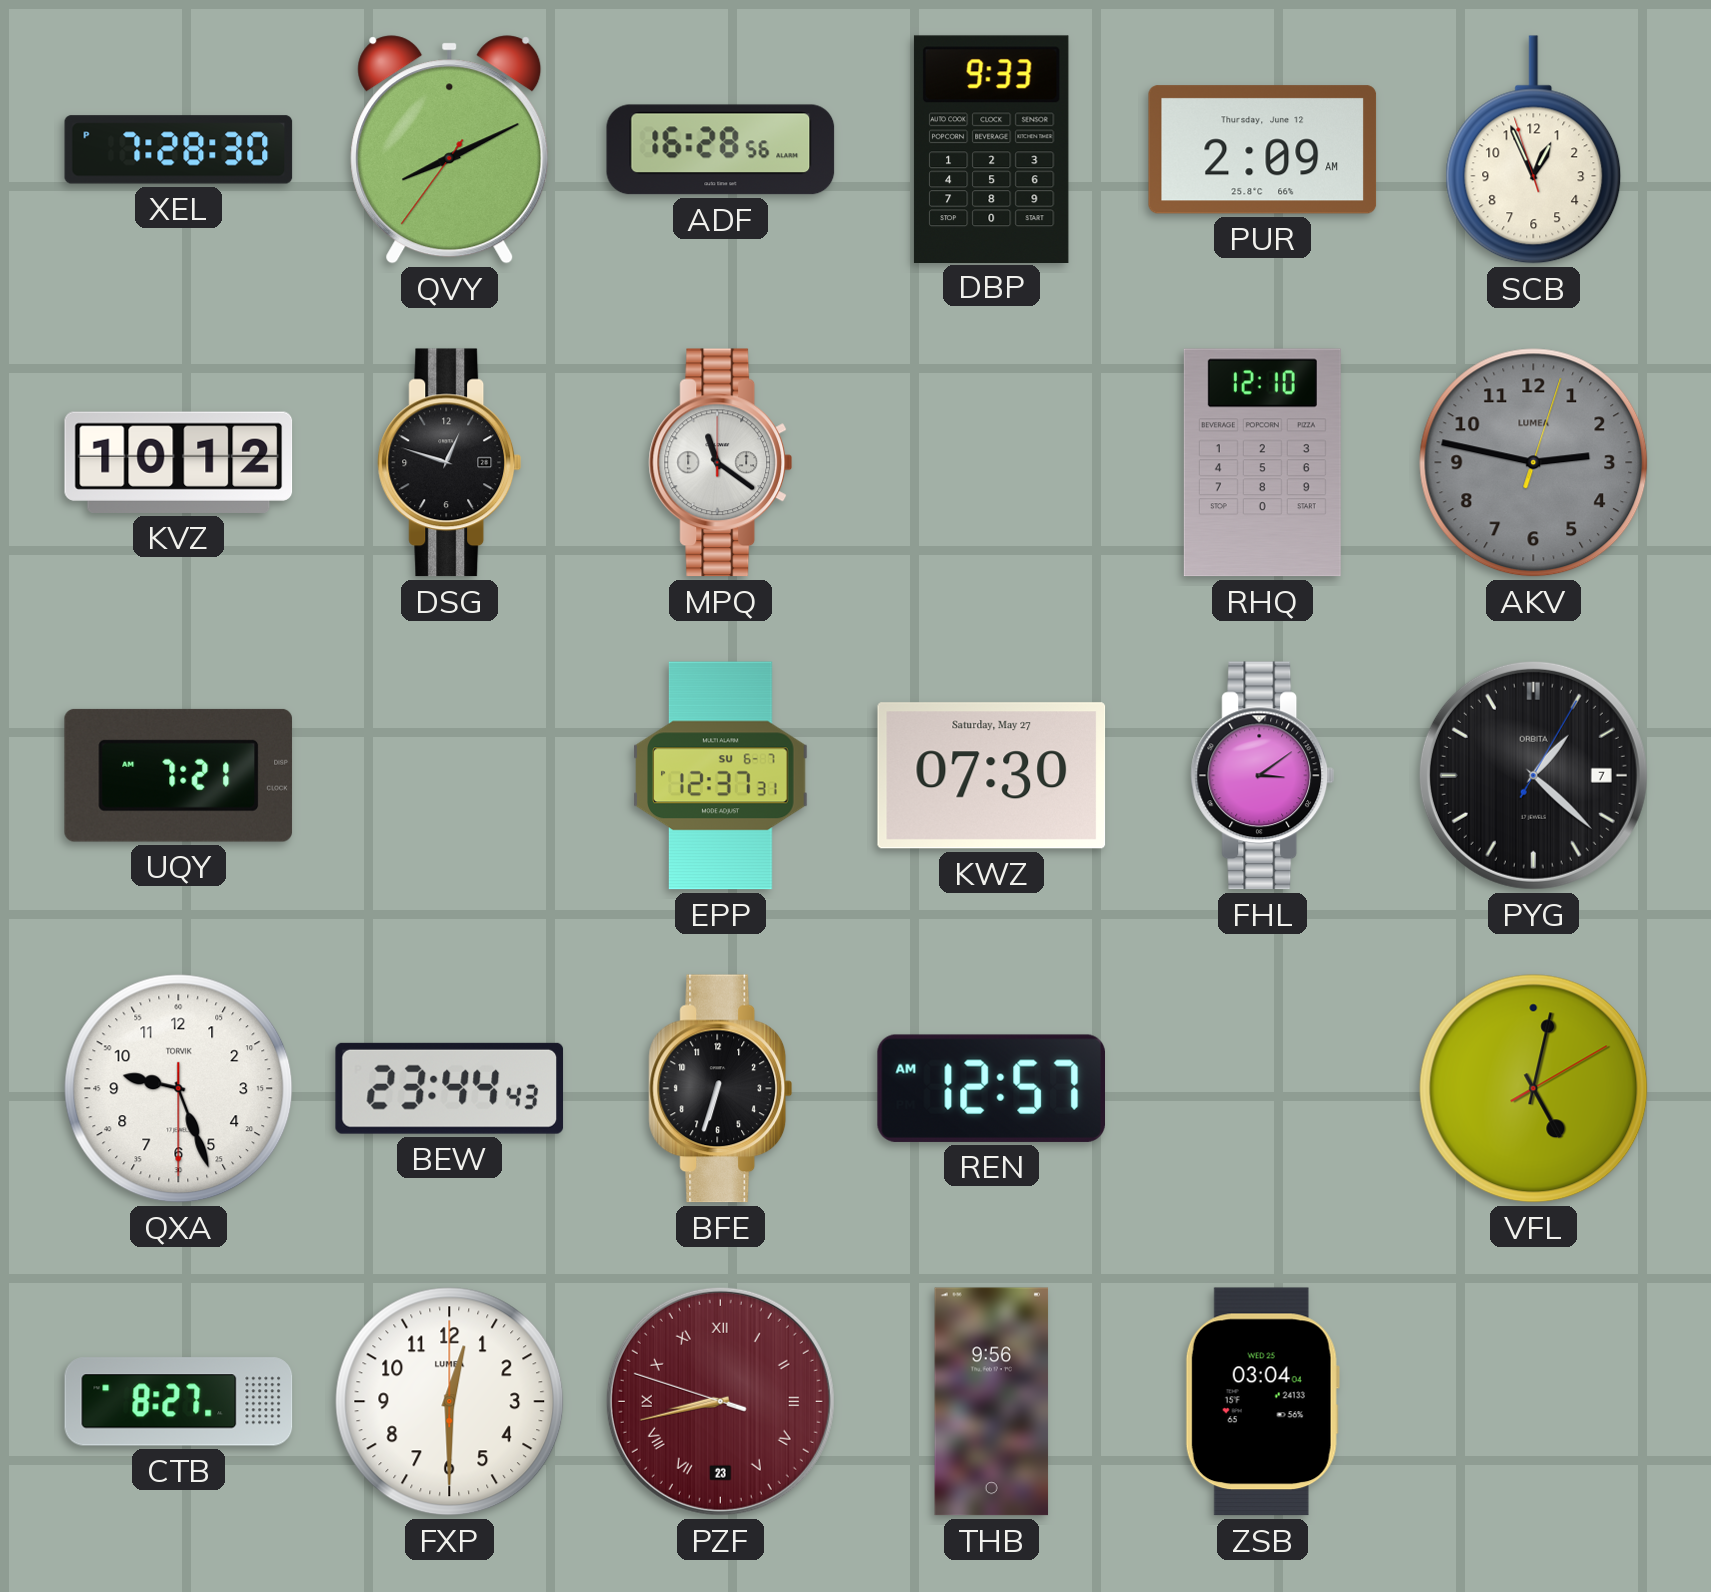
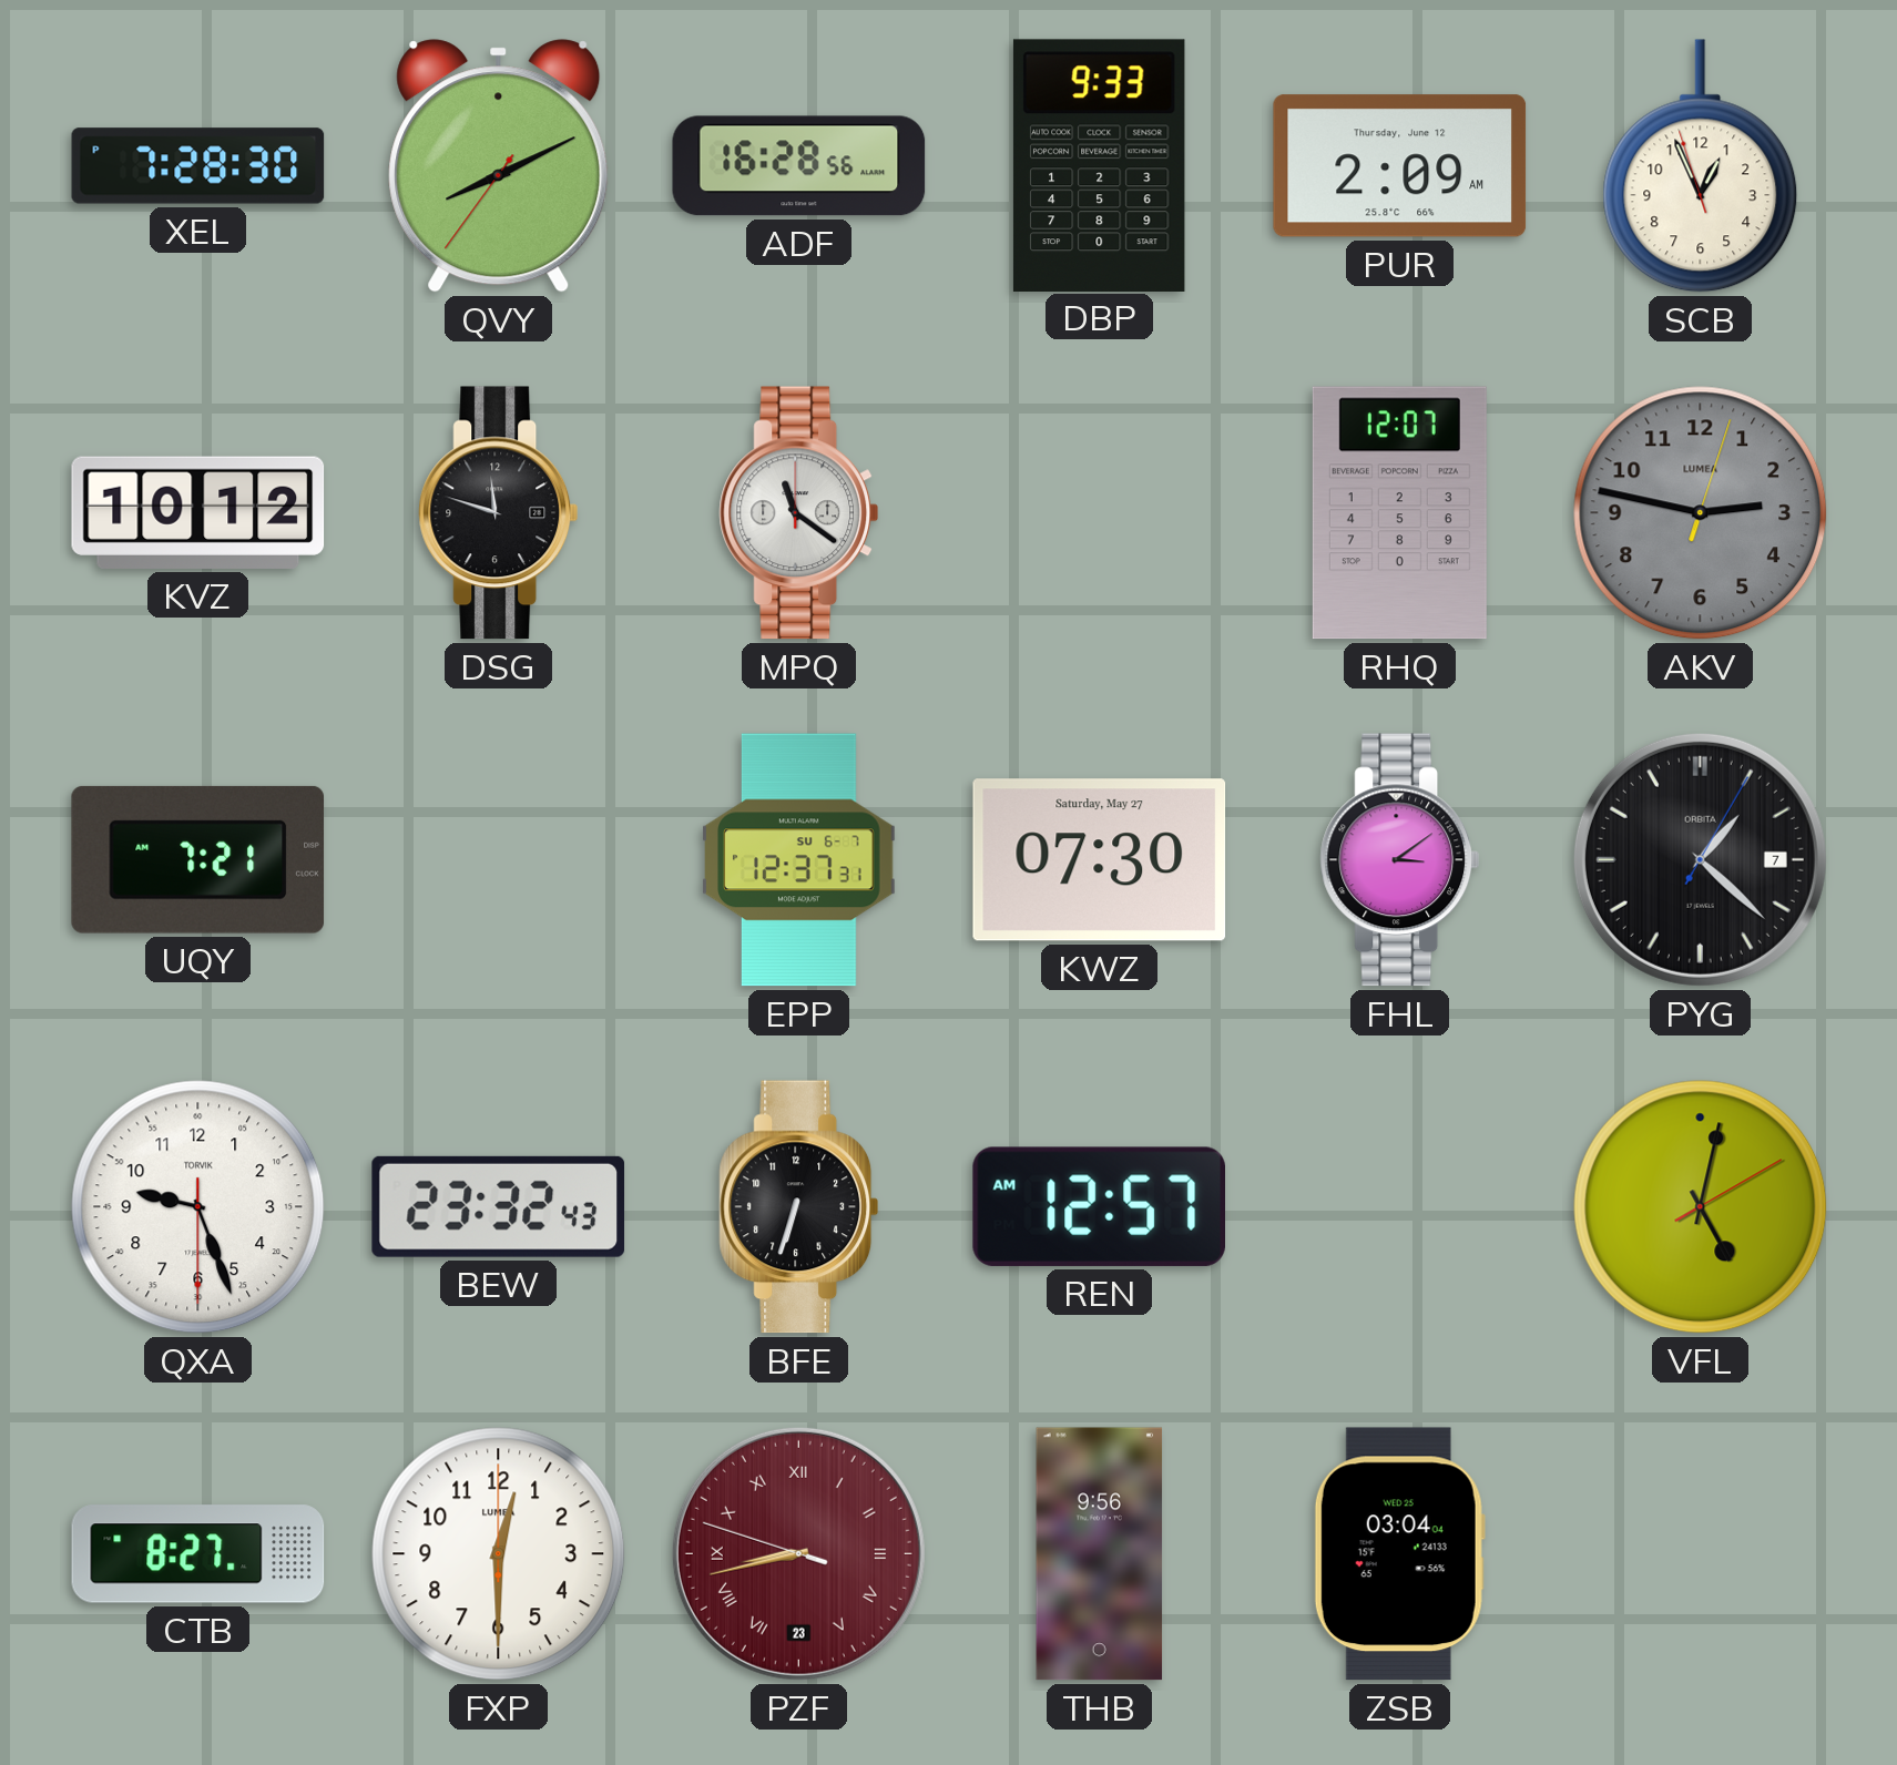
DSG: 12:48 -> 11:48 (499, 513)
RHQ: 12:10 -> 12:07 (1399, 513)
BEW: 23:44 -> 23:32 (499, 1206)
